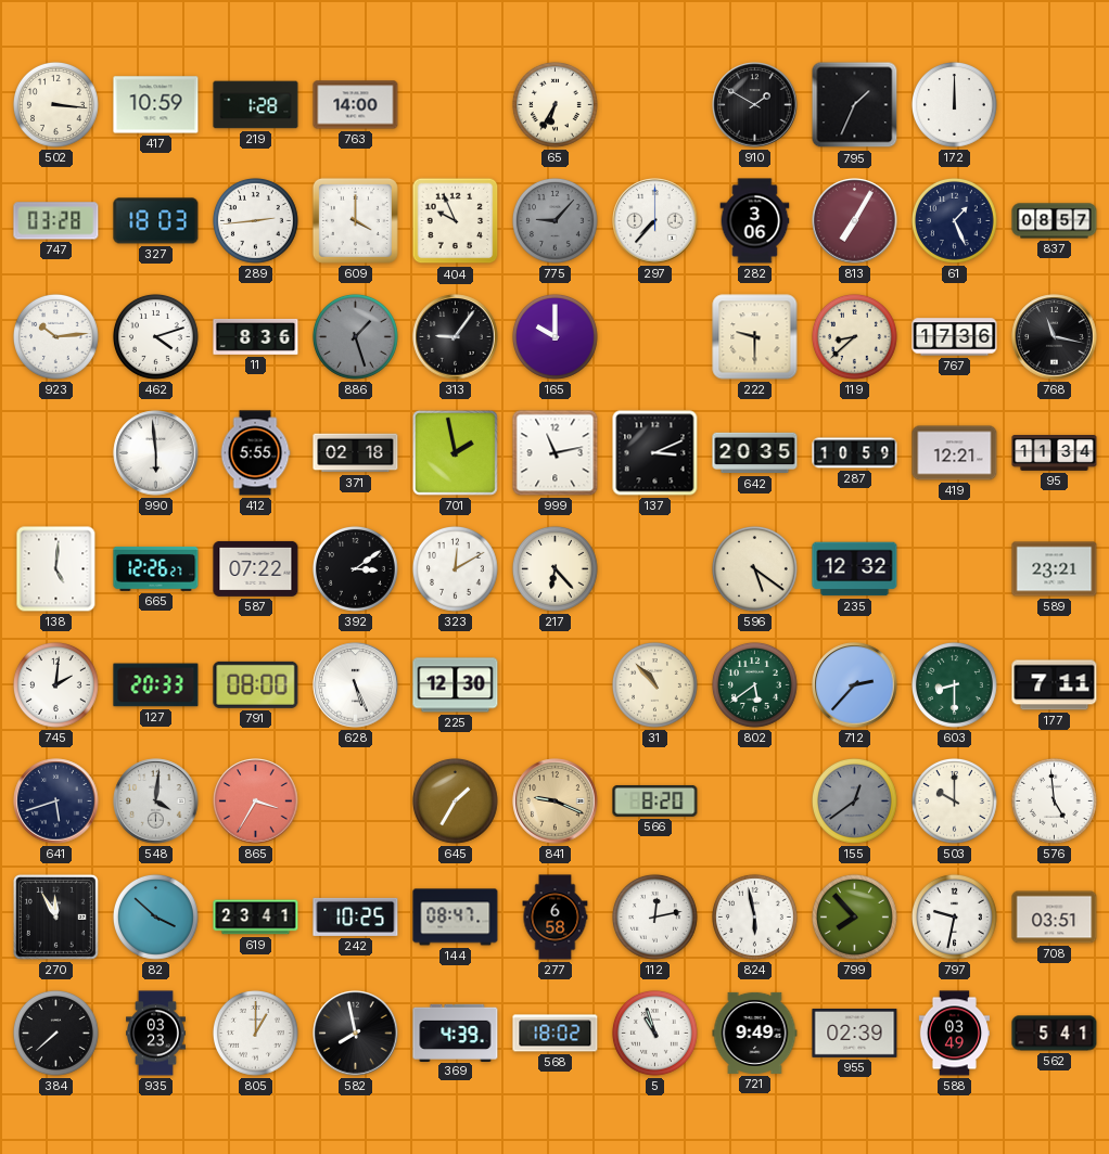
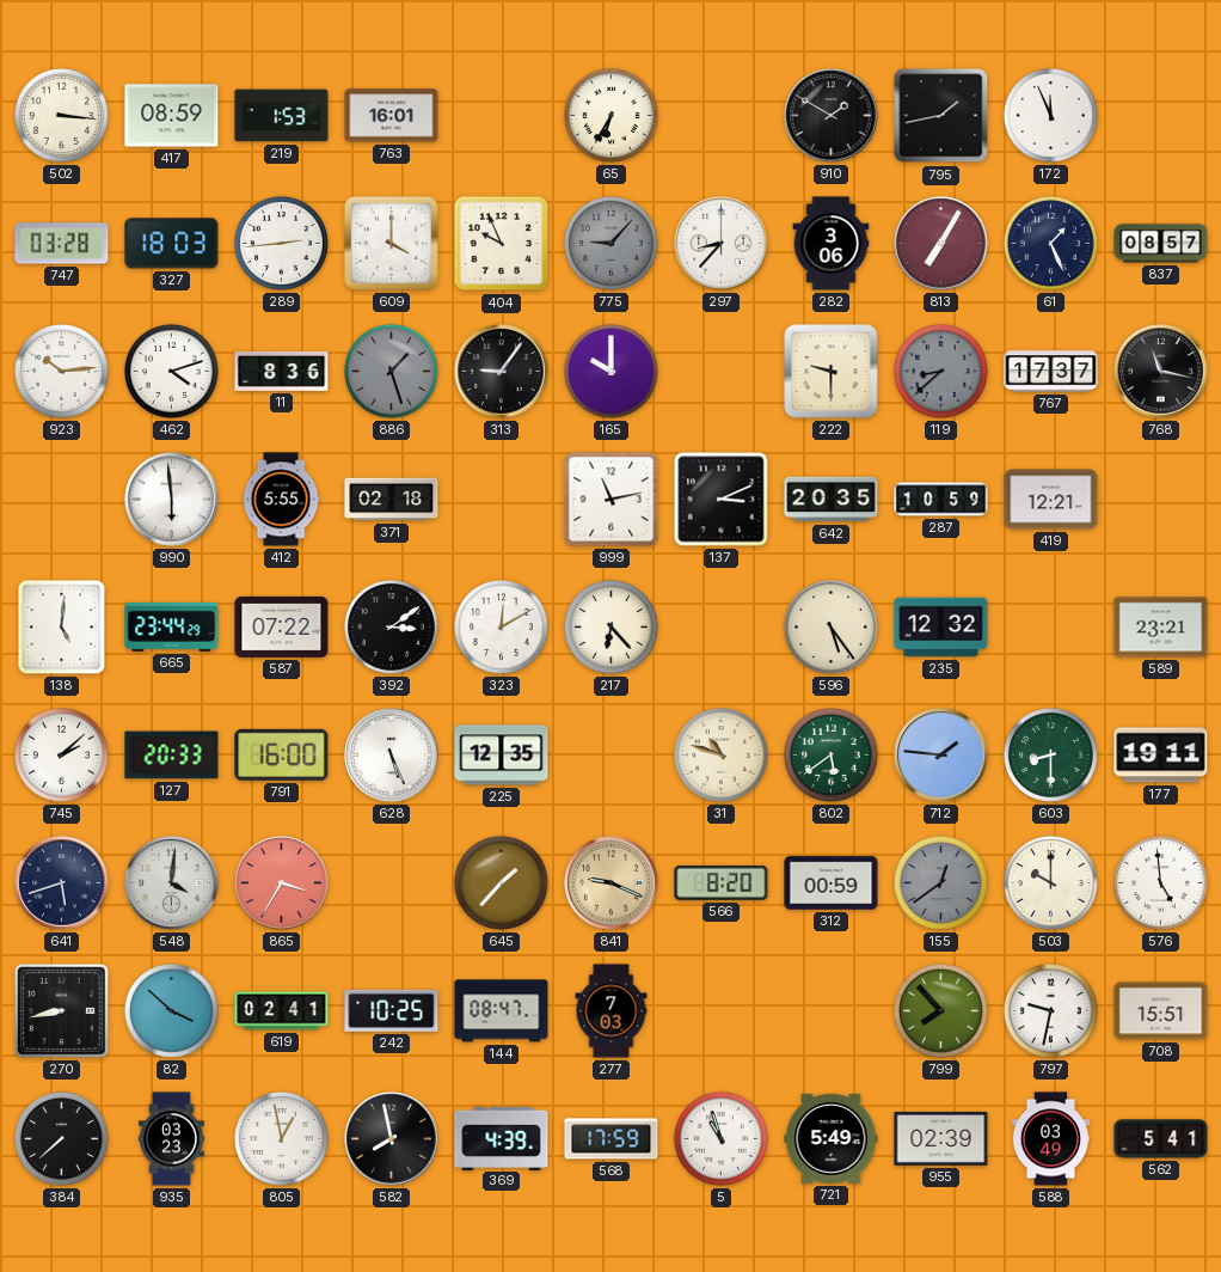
417: 10:59 -> 08:59 (172, 116)
219: 1:28 -> 1:53 (282, 116)
763: 14:00 -> 16:01 (392, 116)
795: 1:34 -> 1:43 (941, 116)
172: 12:00 -> 11:56 (1050, 115)
297: 7:37 -> 8:37 (722, 244)
119 dial: cream -> grey (940, 371)
767: 17:36 -> 17:37 (1051, 372)
701: 1:58 -> none (455, 452)
95: 11:34 -> none (1055, 453)
665: 12:26 -> 23:44 (172, 626)
596: 5:21 -> 5:24 (830, 626)
745: 2:01 -> 2:08 (61, 754)
791: 08:00 -> 16:00 (282, 754)
225: 12:30 -> 12:35 (502, 756)
31: 10:53 -> 10:48 (720, 754)
712: 2:37 -> 1:46 (941, 756)
177: 7:11 -> 19:11 (1161, 756)
645: 1:35 -> 1:37 (501, 882)
312: none -> 00:59 (832, 883)
270: 11:55 -> 8:43 (61, 1010)
619: 23:41 -> 02:41 (282, 1011)
277: 6:58 -> 7:03 (612, 1011)
112: 12:13 -> none (654, 916)
824: 5:58 -> none (754, 916)
708: 03:51 -> 15:51 (1161, 1011)
805: 1:00 -> 12:58 (281, 1138)
568: 18:02 -> 17:59 (612, 1139)
721: 9:49 -> 5:49 (832, 1138)
